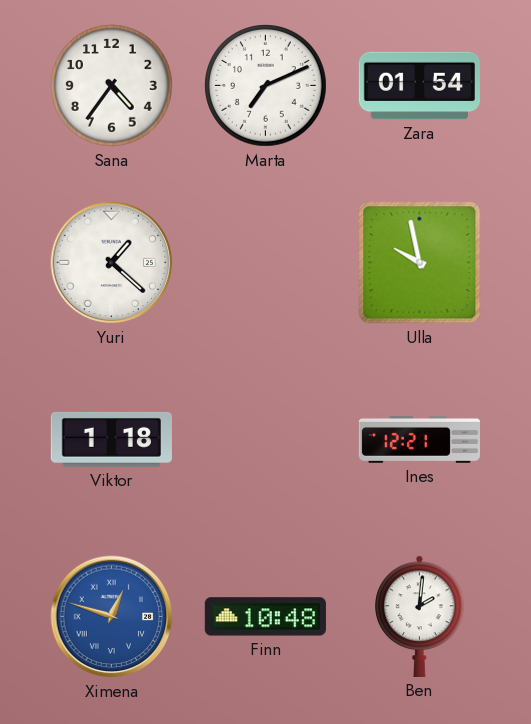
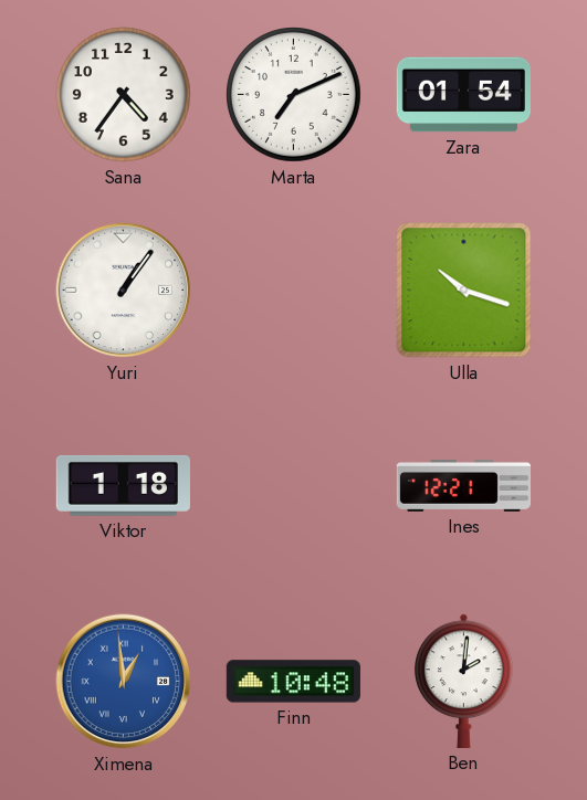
Yuri: 1:22 -> 1:06 (124, 291)
Ulla: 9:58 -> 10:18 (464, 291)
Ximena: 12:48 -> 12:59 (124, 682)
